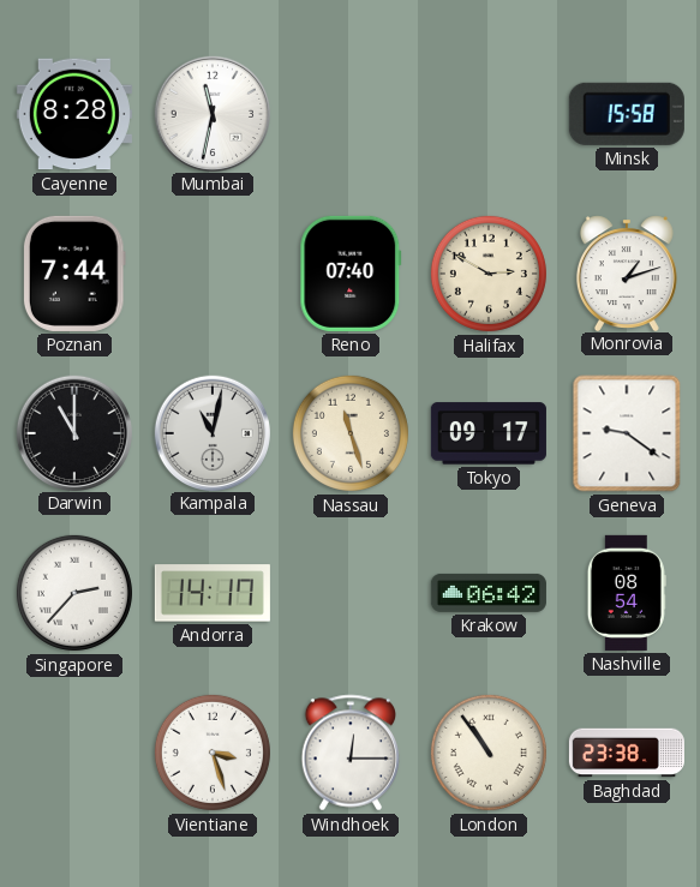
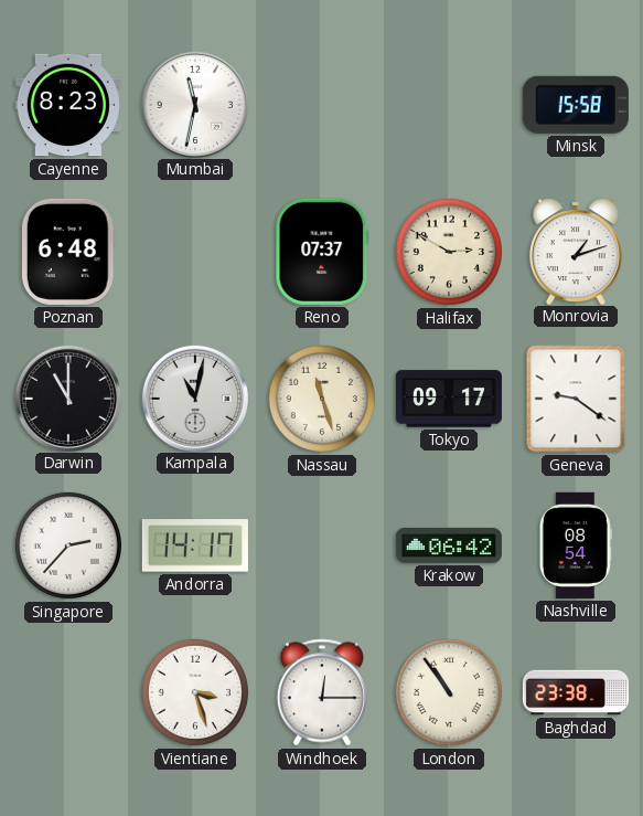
Cayenne: 8:28 -> 8:23 (68, 105)
Poznan: 7:44 -> 6:48 (68, 252)
Reno: 07:40 -> 07:37 (322, 252)
